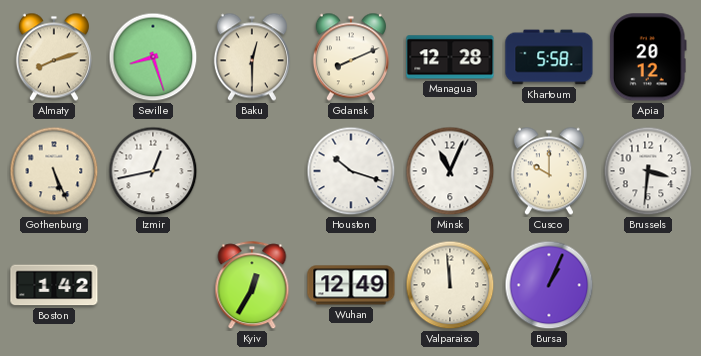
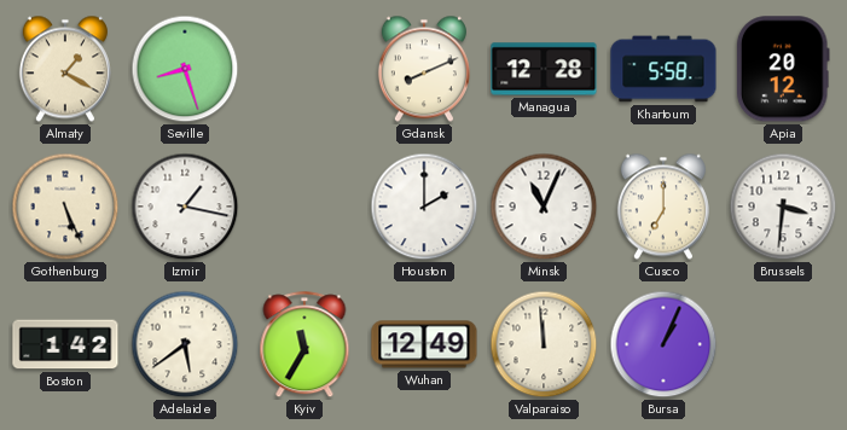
Almaty: 8:12 -> 1:20 (65, 69)
Baku: 12:30 -> none (252, 57)
Izmir: 12:43 -> 1:17 (185, 207)
Houston: 10:18 -> 2:00 (424, 207)
Cusco: 10:00 -> 7:00 (663, 207)
Adelaide: none -> 5:39 (185, 344)
Kyiv: 12:35 -> 11:35 (304, 345)
